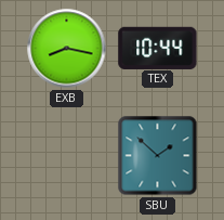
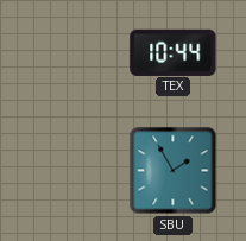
EXB: 8:17 -> none (67, 49)
SBU: 1:52 -> 1:55 (174, 171)
